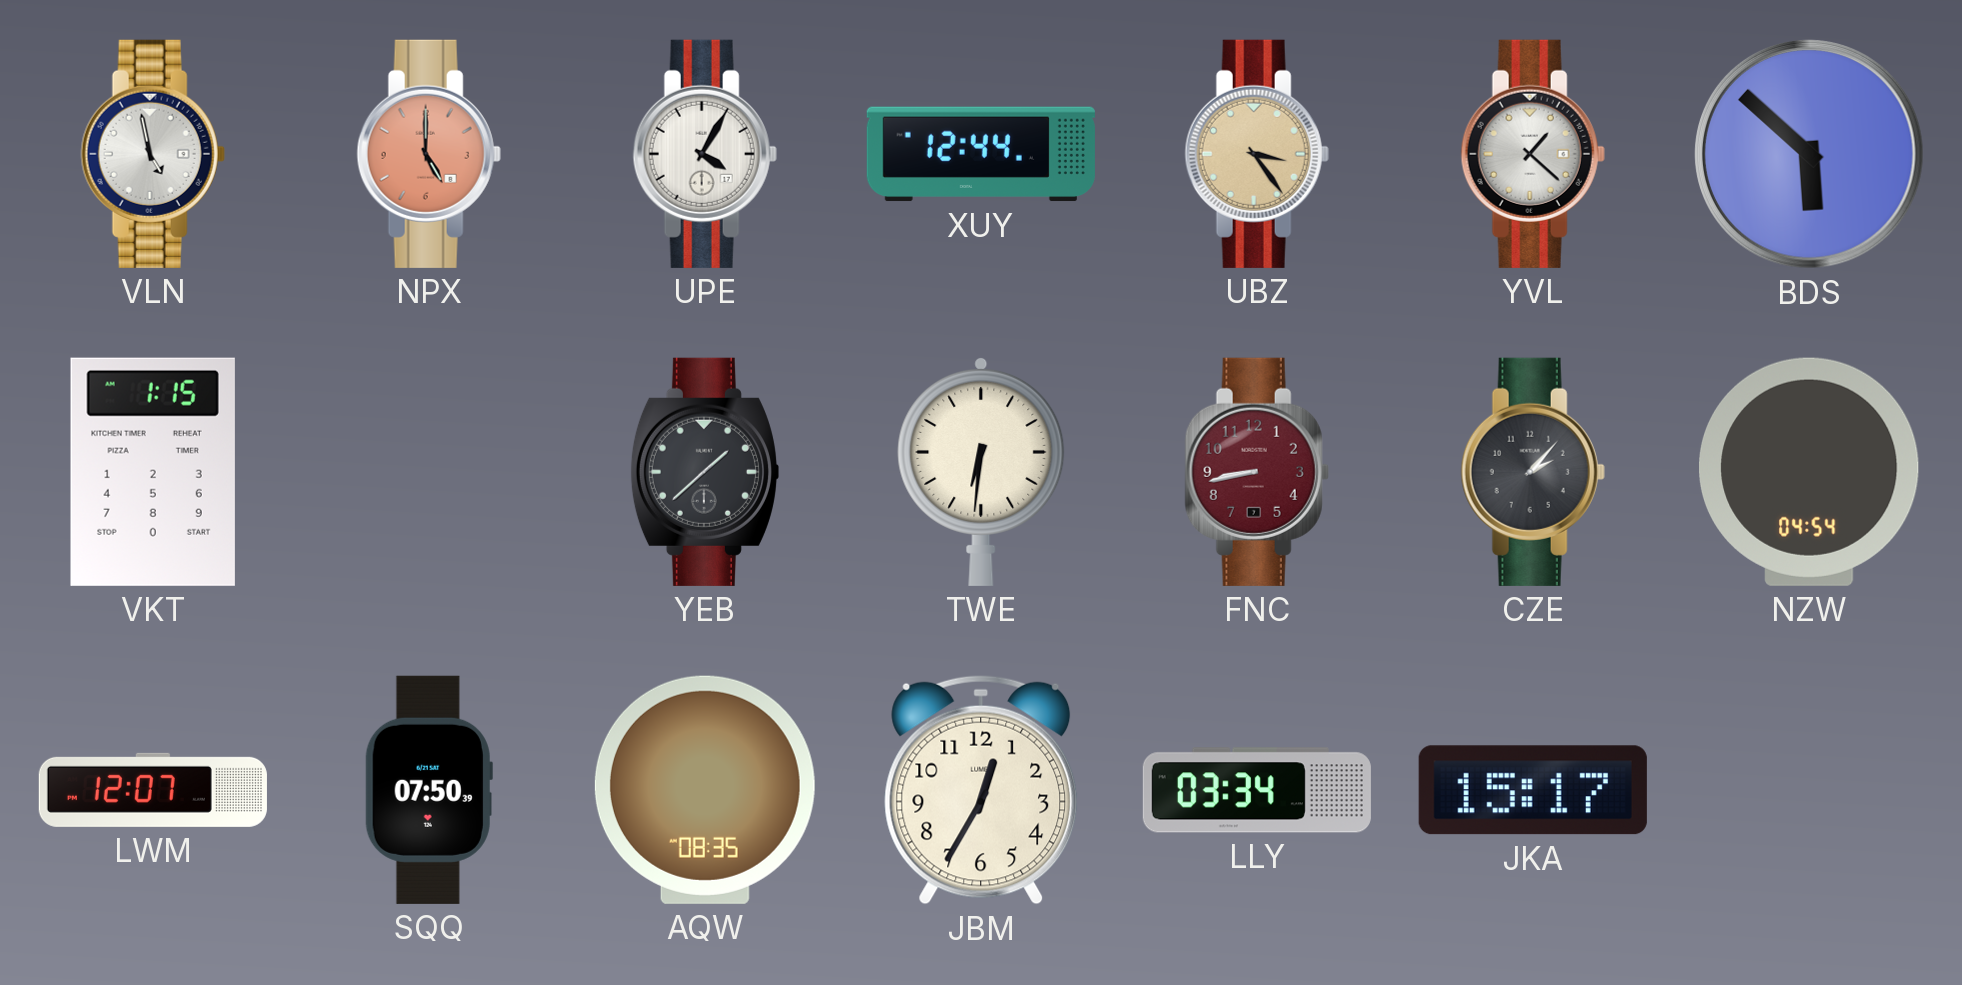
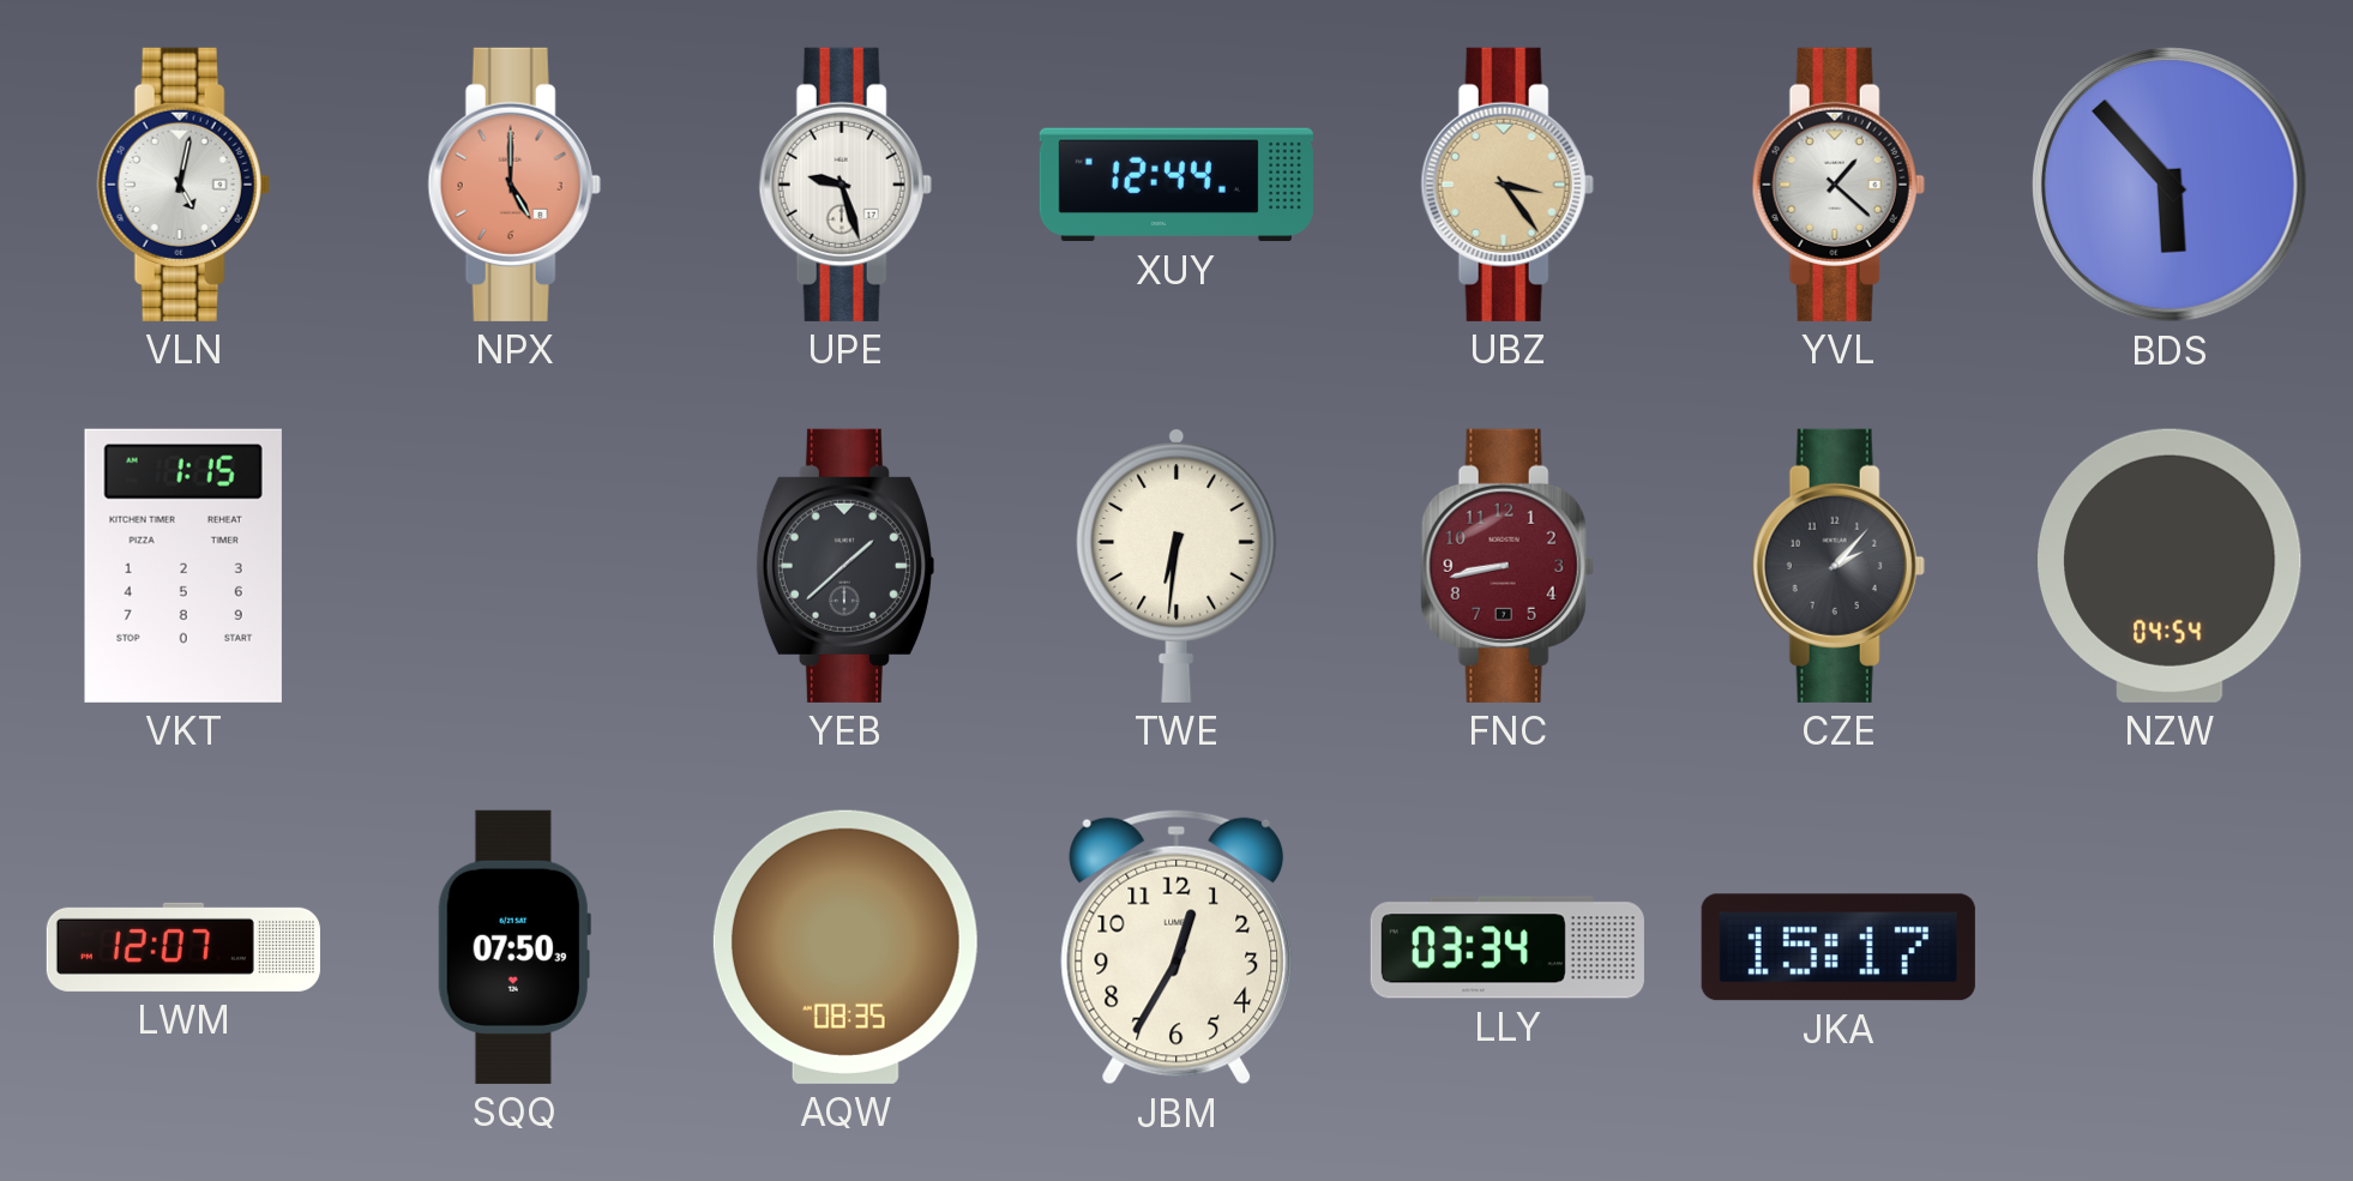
VLN: 4:58 -> 5:02 (183, 185)
UPE: 4:05 -> 9:27 (845, 185)
BDS: 5:52 -> 5:53 (2171, 186)
